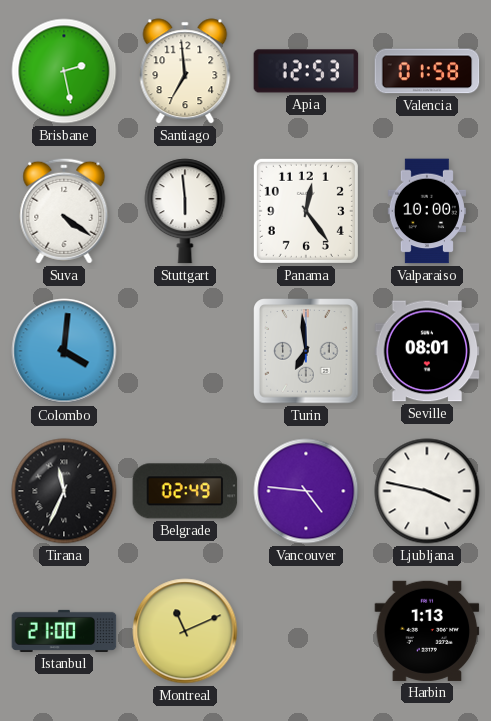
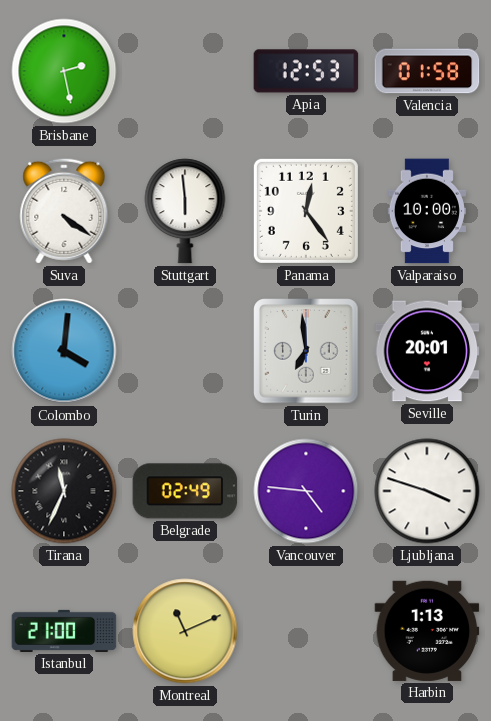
Santiago: 6:59 -> none (185, 71)
Seville: 08:01 -> 20:01 (427, 351)
Ljubljana: 3:47 -> 3:48 (427, 491)
